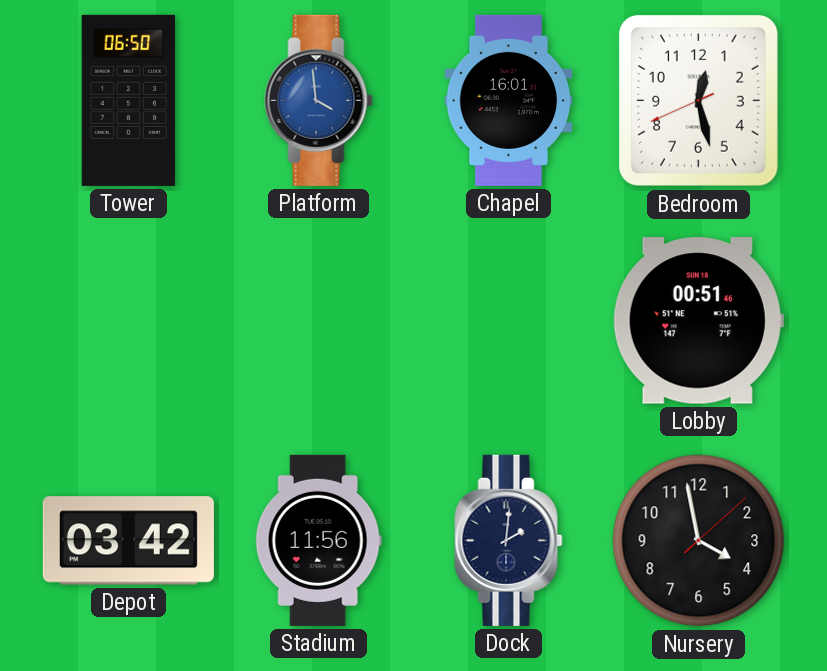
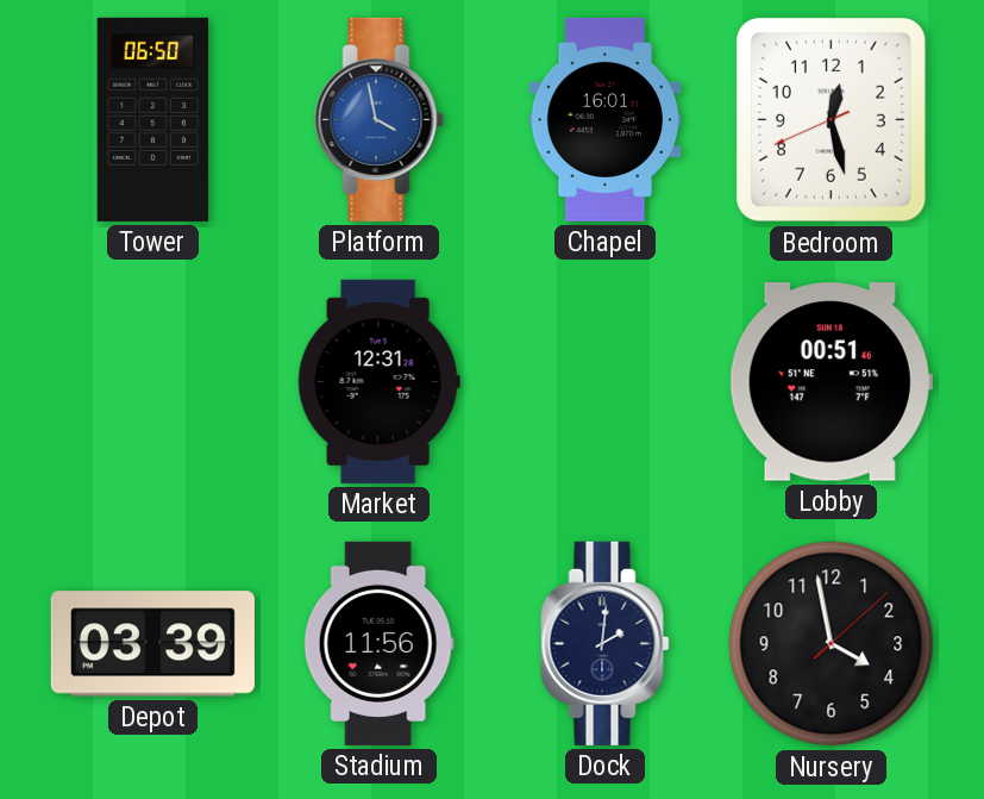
Platform: 3:59 -> 3:58 (380, 119)
Market: none -> 12:31 (378, 381)
Depot: 03:42 -> 03:39 (152, 644)
